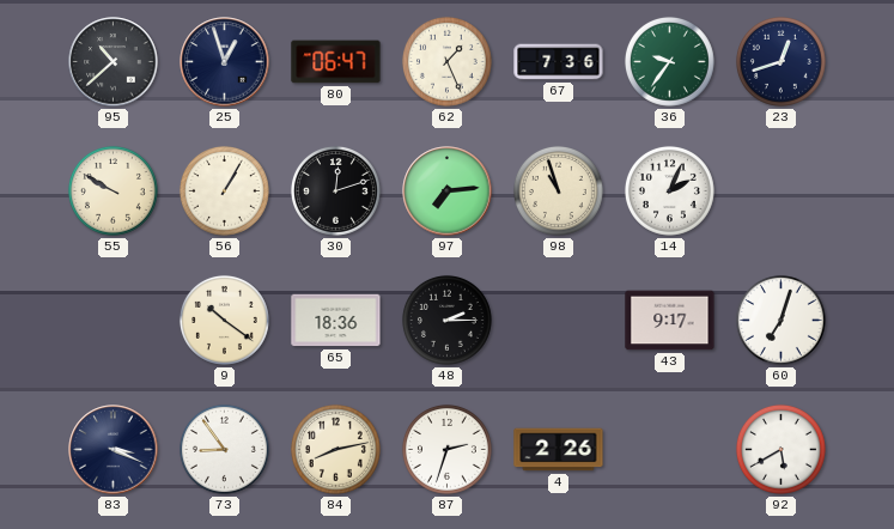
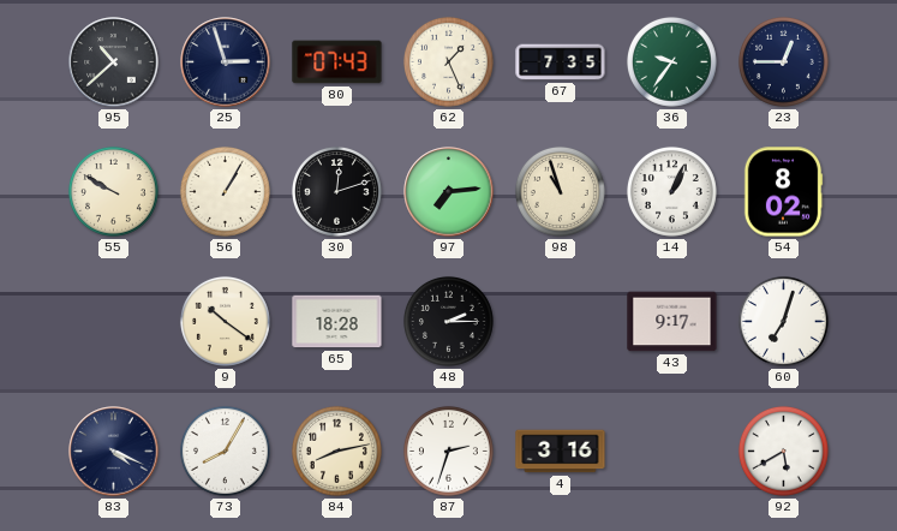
25: 12:57 -> 2:57 (226, 62)
80: 06:47 -> 07:43 (337, 62)
67: 7:36 -> 7:35 (561, 62)
23: 12:42 -> 12:45 (783, 61)
14: 2:04 -> 1:04 (671, 191)
54: none -> 8:02 (783, 192)
65: 18:36 -> 18:28 (337, 322)
83: 3:19 -> 4:19 (114, 452)
73: 8:54 -> 8:05 (225, 451)
4: 2:26 -> 3:16 (561, 452)
